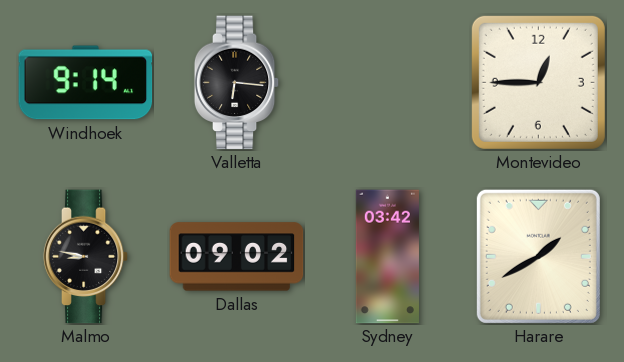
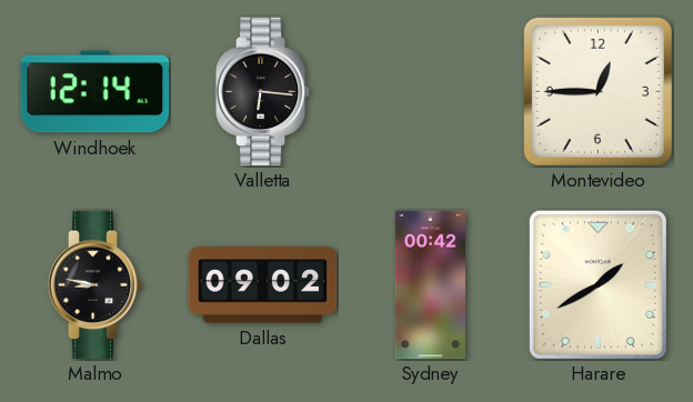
Windhoek: 9:14 -> 12:14 (96, 92)
Sydney: 03:42 -> 00:42 (430, 285)
